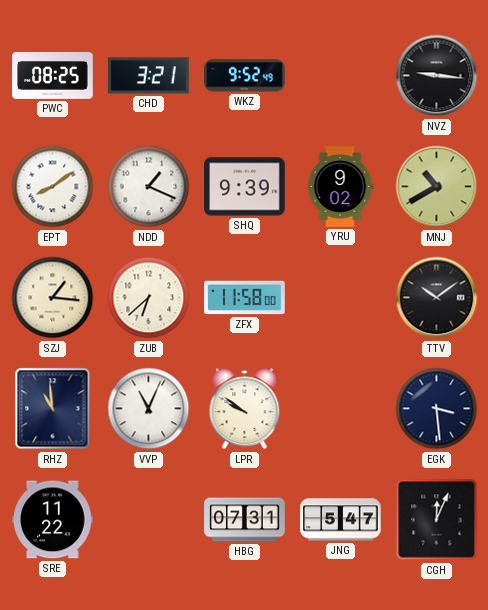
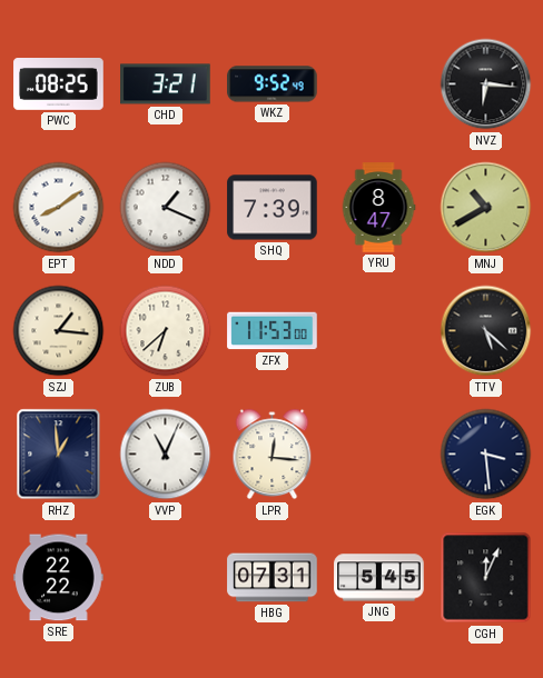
NVZ: 9:16 -> 6:16 (486, 84)
SHQ: 9:39 -> 7:39 (273, 208)
YRU: 9:02 -> 8:47 (378, 208)
ZFX: 11:58 -> 11:53 (273, 331)
TTV: 10:09 -> 5:22 (486, 331)
RHZ: 10:59 -> 12:59 (59, 455)
LPR: 9:51 -> 12:16 (273, 455)
SRE: 11:22 -> 22:22 (59, 578)
JNG: 5:47 -> 5:45 (379, 578)
